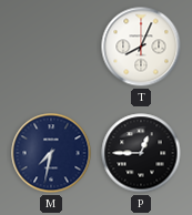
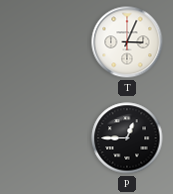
T: 8:04 -> 3:04 (127, 42)
M: 7:32 -> none (51, 153)
